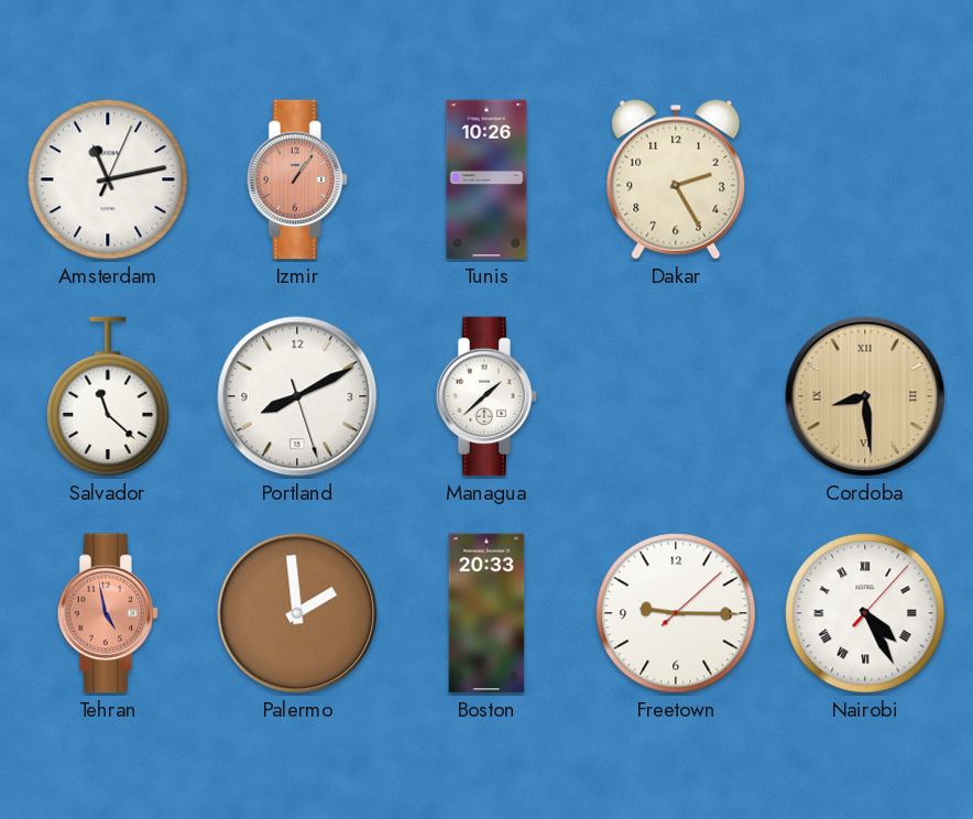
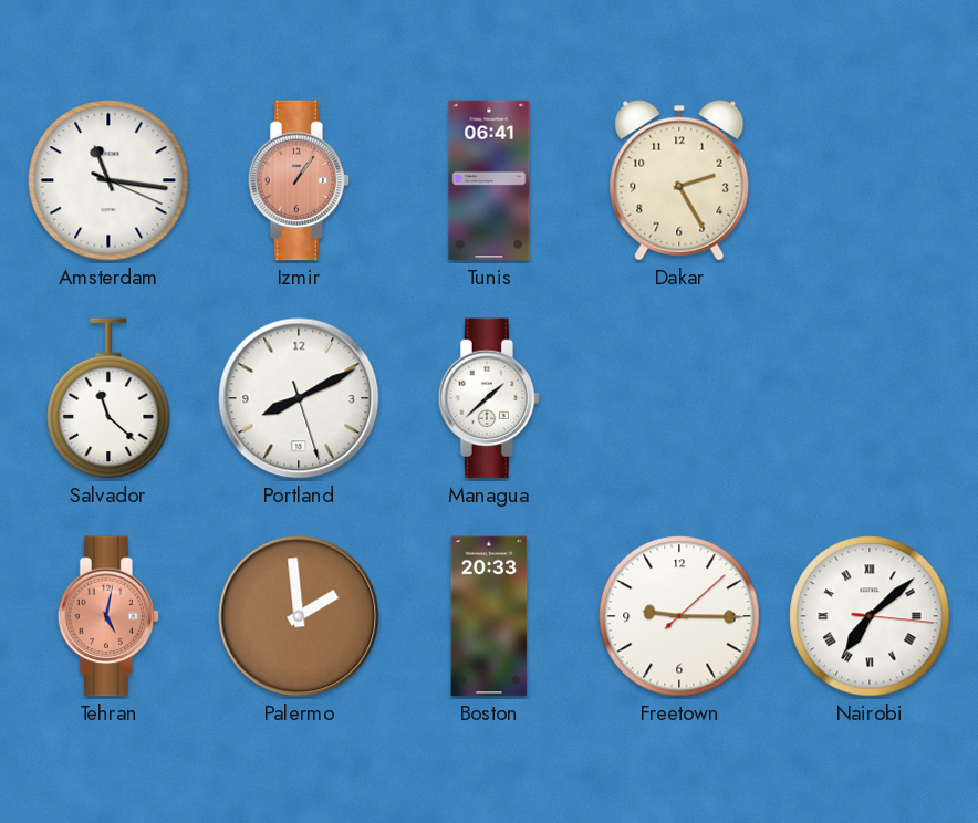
Amsterdam: 11:13 -> 11:16 (108, 180)
Tunis: 10:26 -> 06:41 (489, 180)
Cordoba: 8:29 -> none (865, 396)
Tehran: 4:58 -> 5:02 (108, 616)
Nairobi: 4:25 -> 7:08 (870, 616)
